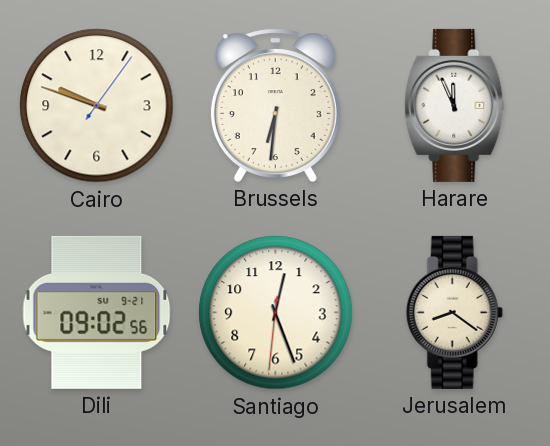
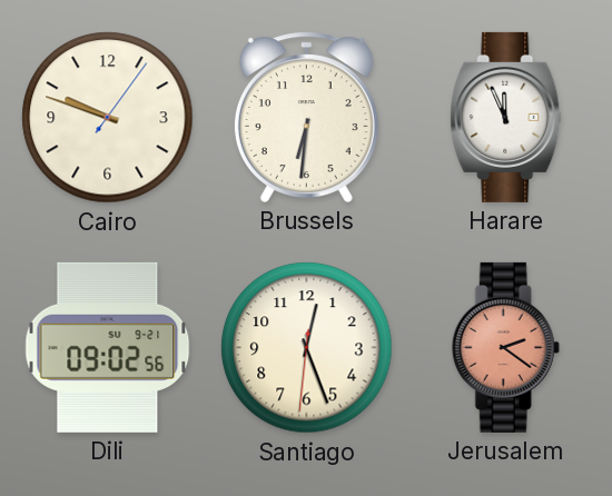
Jerusalem: 8:21 -> 2:21 (505, 347)
Jerusalem dial: cream -> salmon (505, 347)
